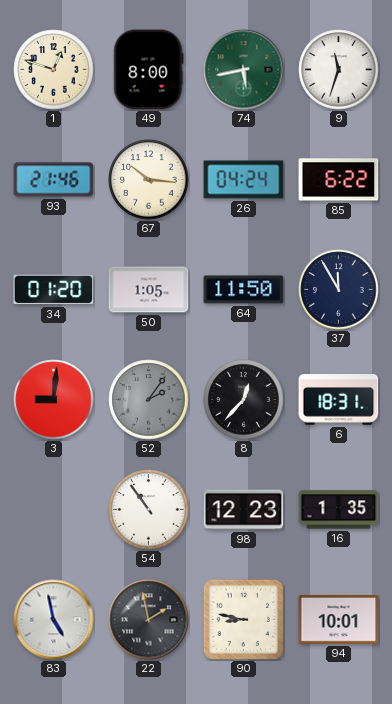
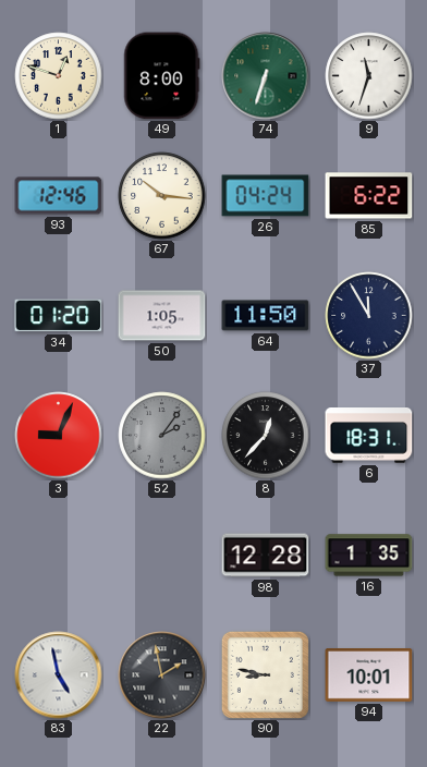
74: 5:43 -> 6:33 (266, 76)
93: 21:46 -> 12:46 (59, 196)
3: 9:01 -> 9:04 (59, 436)
54: 10:54 -> none (149, 510)
98: 12:23 -> 12:28 (266, 556)
